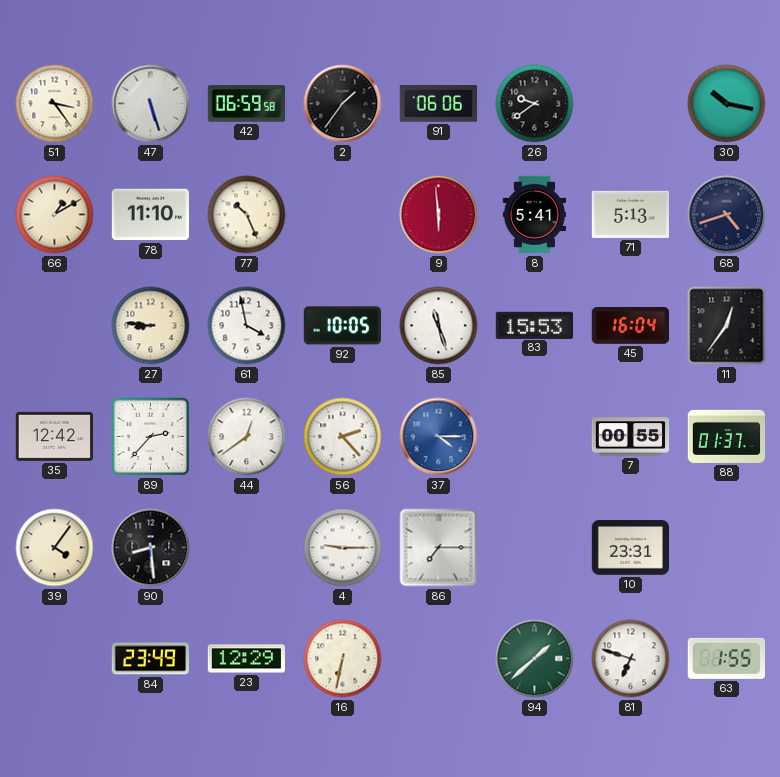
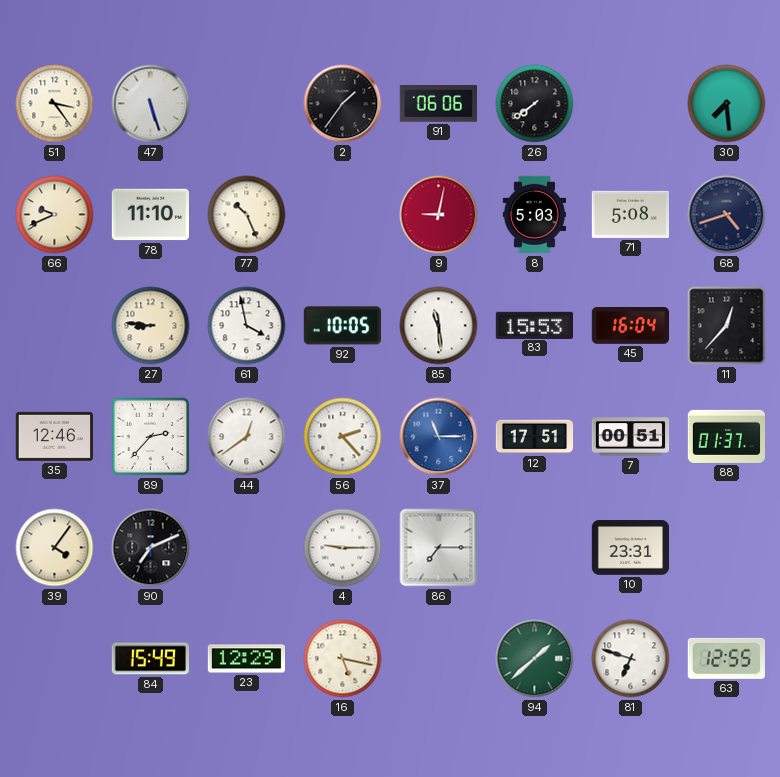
42: 06:59 -> none (247, 104)
26: 9:39 -> 7:39 (535, 104)
30: 10:17 -> 7:29 (727, 104)
66: 1:10 -> 9:41 (55, 215)
9: 5:59 -> 9:02 (439, 215)
8: 5:41 -> 5:03 (534, 215)
71: 5:13 -> 5:08 (630, 214)
85: 11:27 -> 11:29 (439, 326)
11: 12:36 -> 12:37 (727, 326)
35: 12:42 -> 12:46 (54, 436)
37: 4:15 -> 11:15 (439, 437)
12: none -> 17:51 (535, 437)
7: 00:55 -> 00:51 (631, 437)
90: 8:29 -> 7:11 (151, 548)
84: 23:49 -> 15:49 (150, 659)
16: 6:32 -> 5:17 (343, 659)
63: 1:55 -> 12:55 (726, 658)
